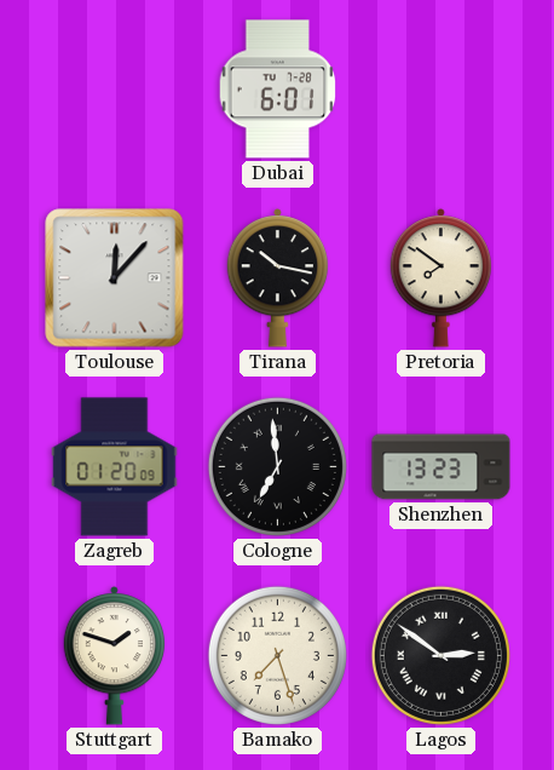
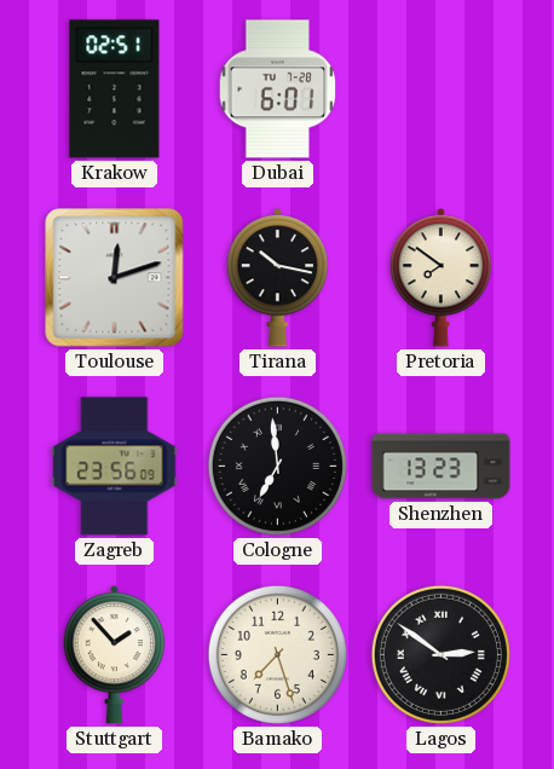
Krakow: none -> 02:51 (115, 89)
Toulouse: 12:07 -> 12:12 (115, 278)
Zagreb: 01:20 -> 23:56 (115, 467)
Stuttgart: 1:48 -> 1:53 (115, 655)
